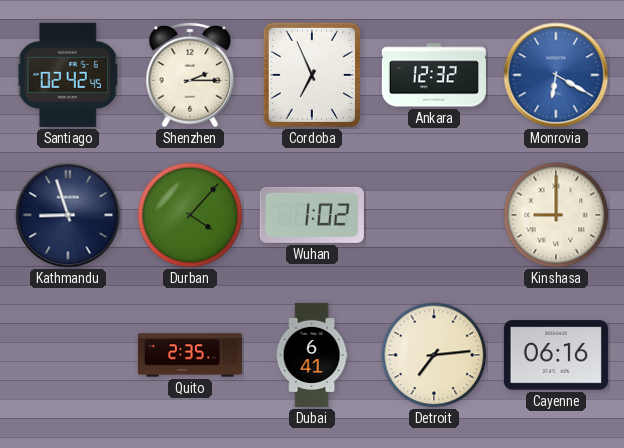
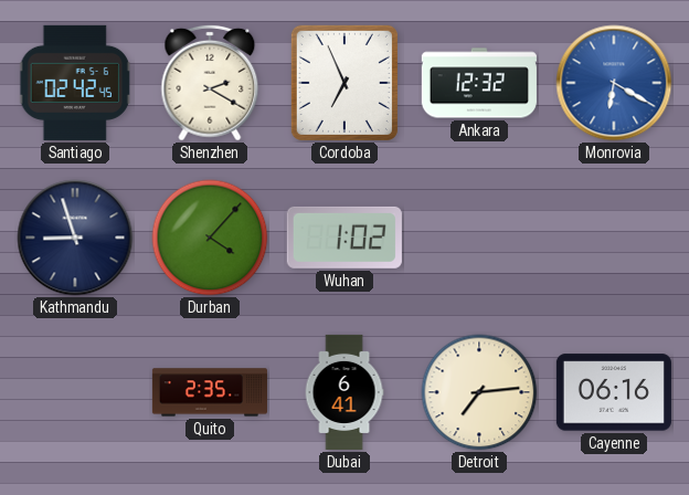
Shenzhen: 2:15 -> 2:20 (210, 83)
Kinshasa: 9:00 -> none (556, 215)
